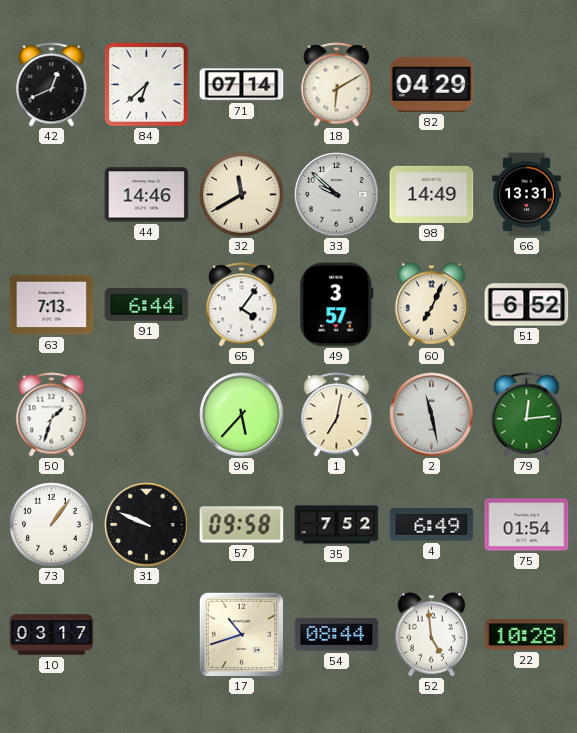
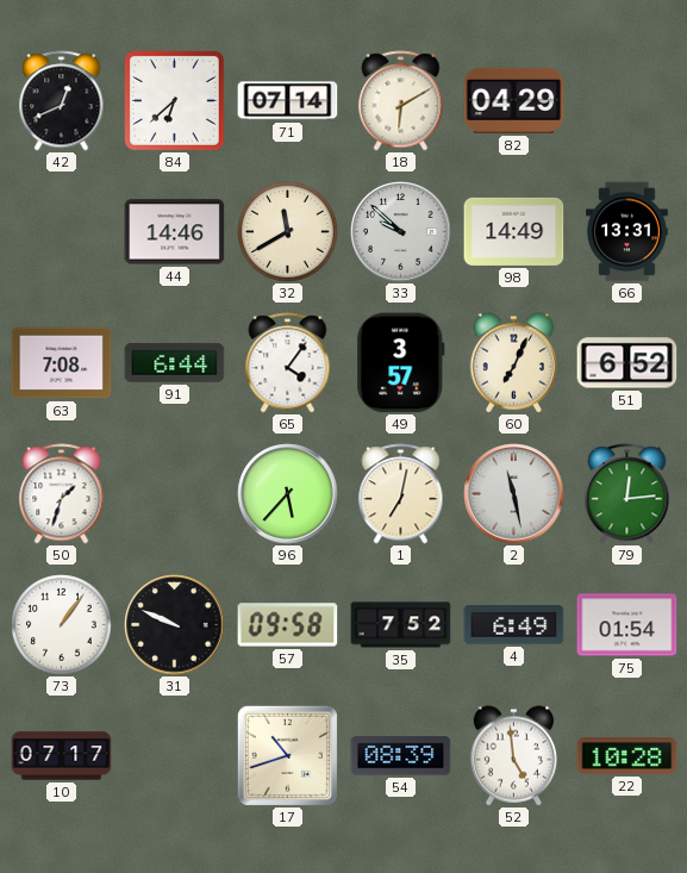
63: 7:13 -> 7:08 (62, 363)
10: 03:17 -> 07:17 (62, 756)
54: 08:44 -> 08:39 (401, 756)
